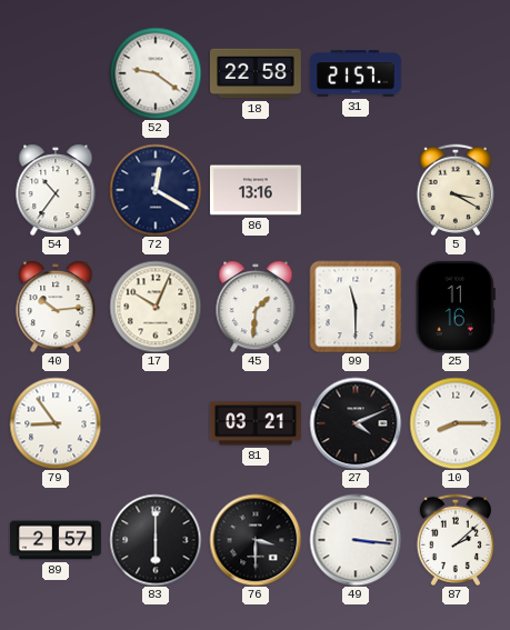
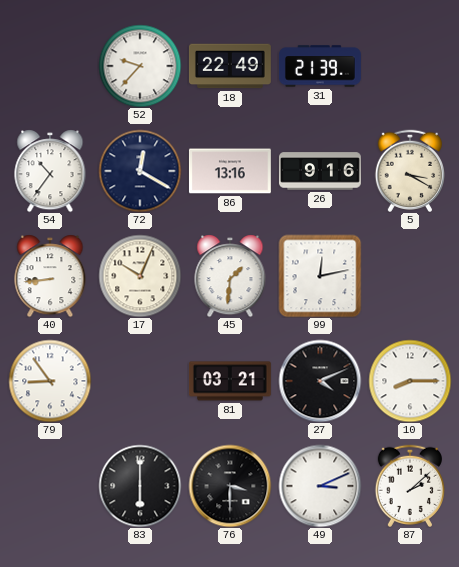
52: 9:21 -> 9:37 (140, 66)
18: 22:58 -> 22:49 (230, 66)
31: 21:57 -> 21:39 (320, 66)
26: none -> 9:16 (320, 171)
40: 10:14 -> 8:44 (50, 276)
99: 11:30 -> 12:13 (320, 276)
25: 11:16 -> none (456, 307)
89: 2:57 -> none (56, 540)
49: 3:16 -> 3:11 (320, 486)
